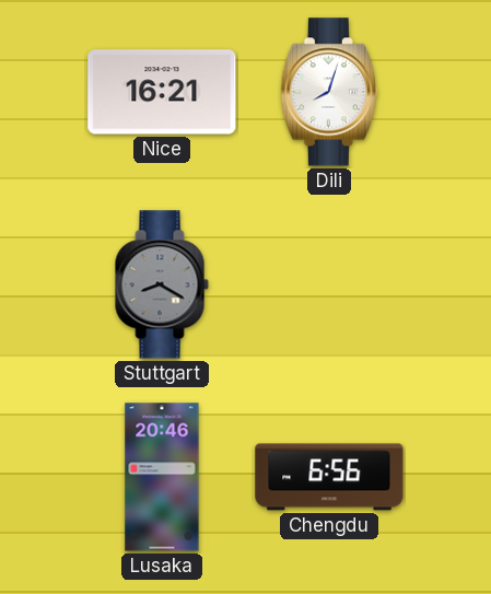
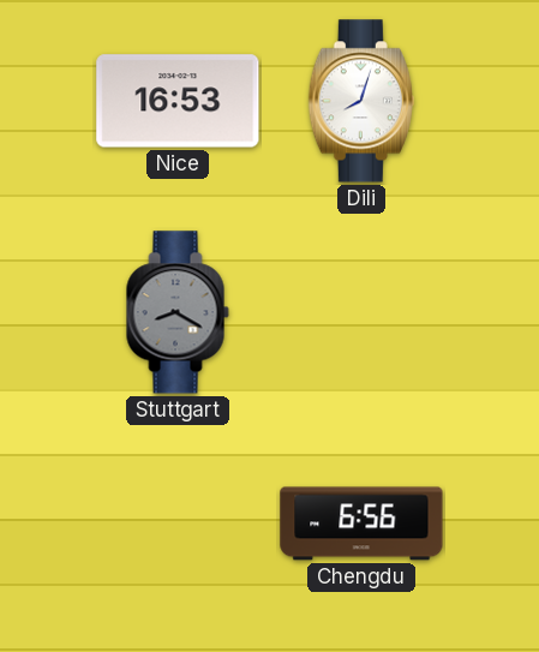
Nice: 16:21 -> 16:53 (178, 101)
Lusaka: 20:46 -> none (162, 477)
